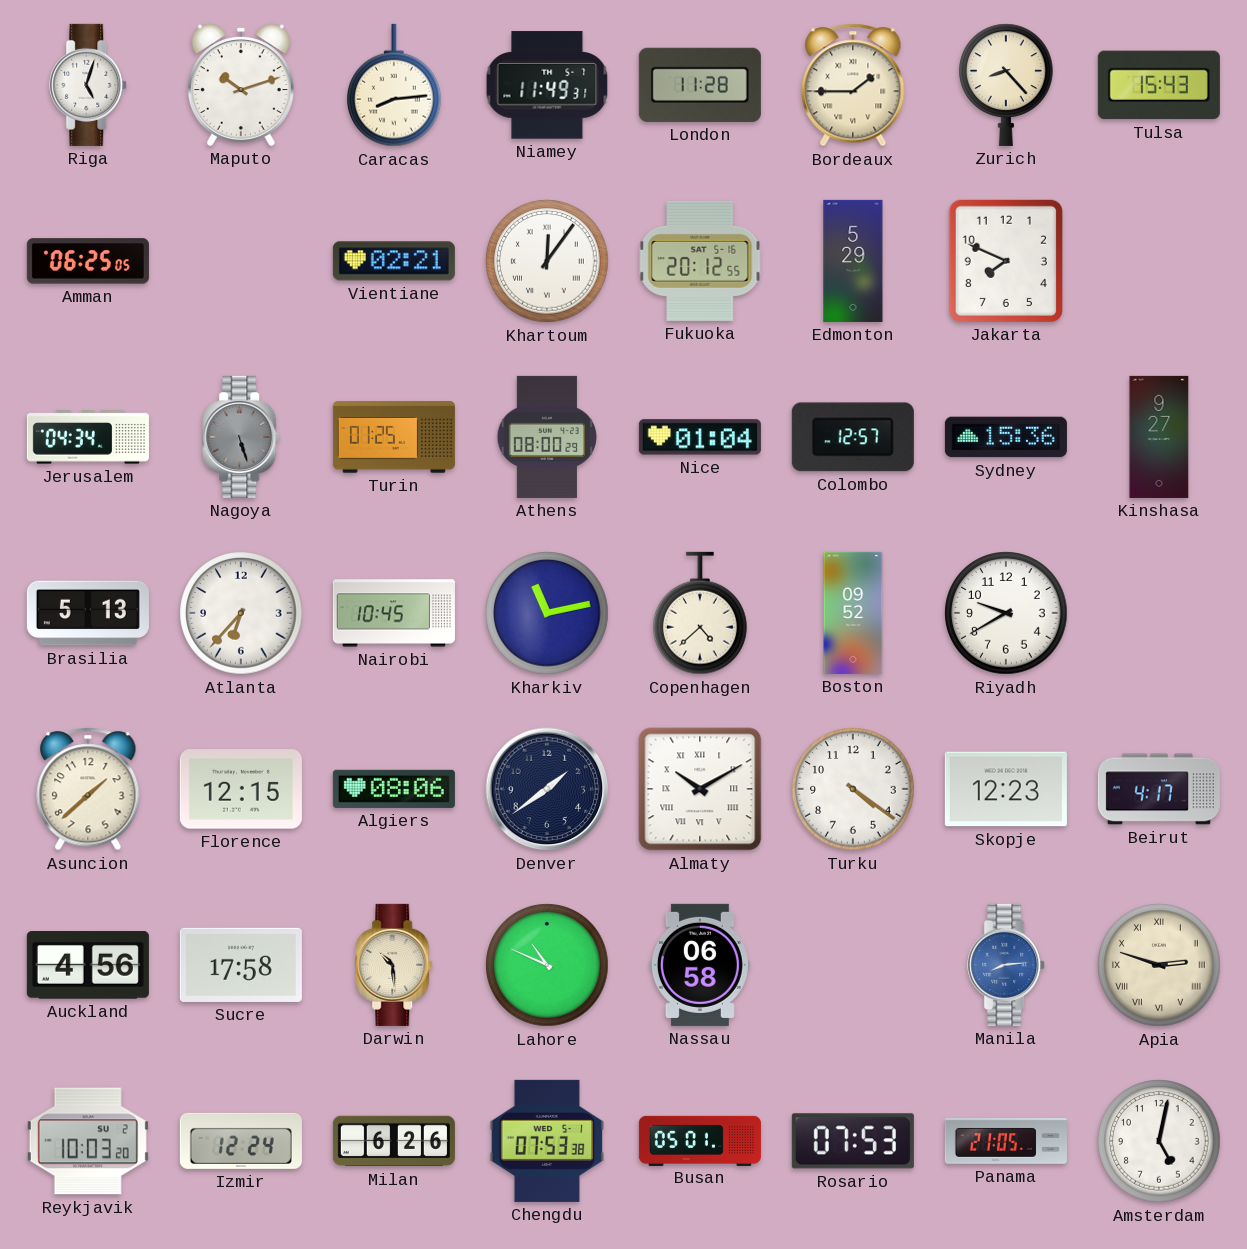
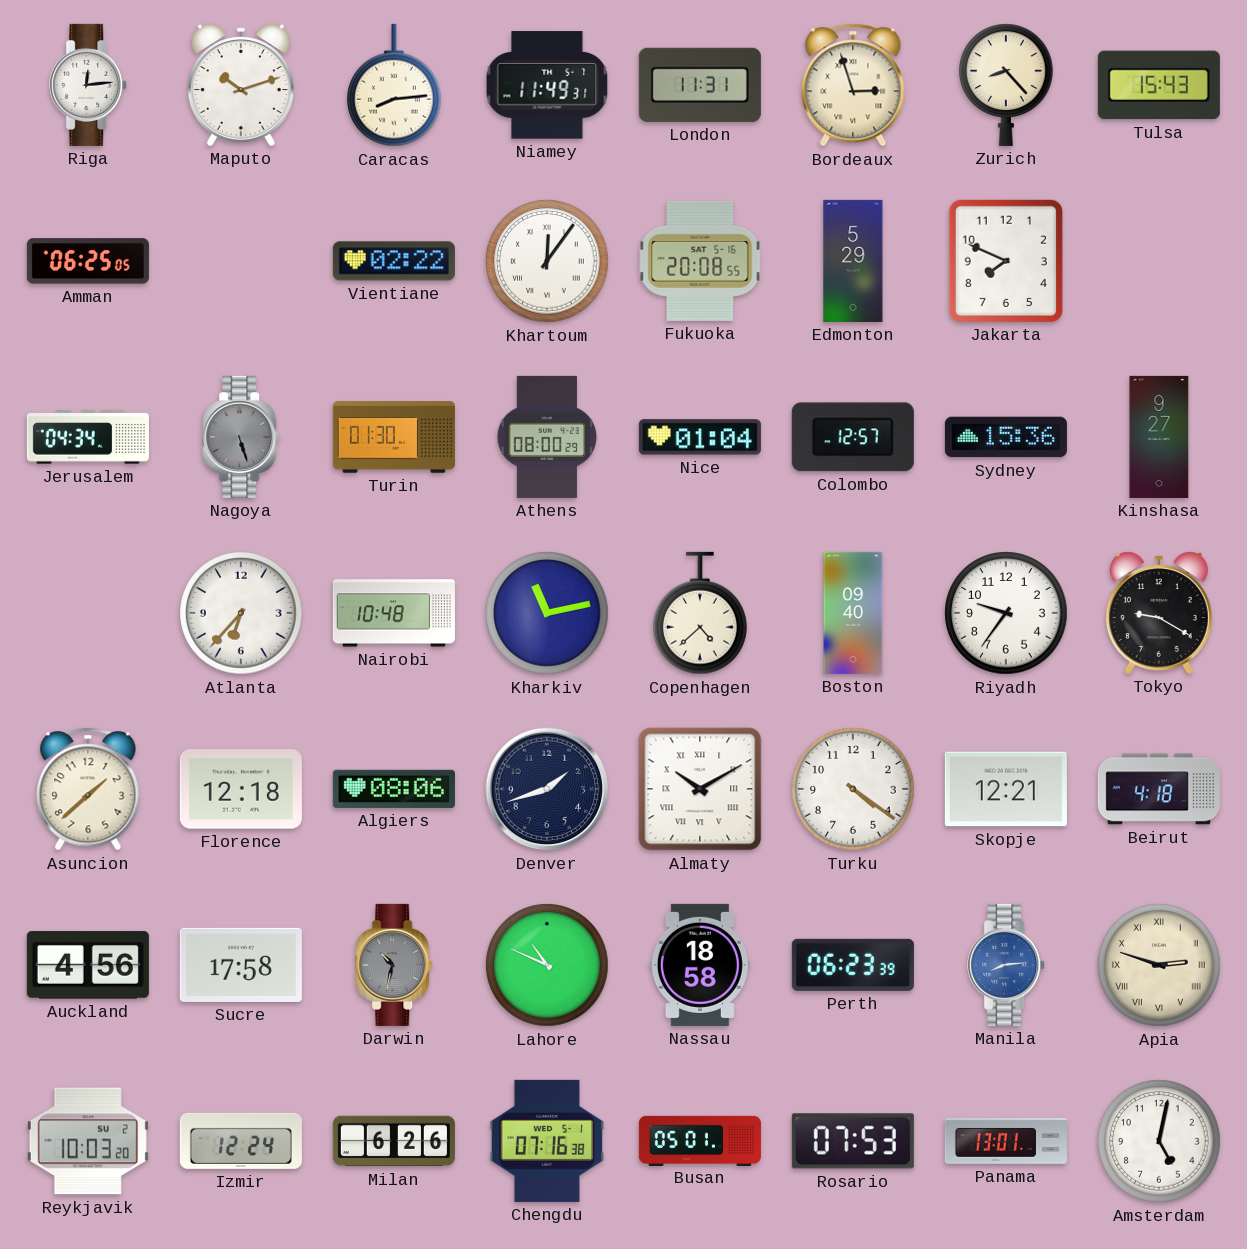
Riga: 5:03 -> 12:14 (89, 85)
London: 11:28 -> 11:31 (700, 85)
Bordeaux: 1:45 -> 2:57 (853, 85)
Vientiane: 02:21 -> 02:22 (394, 261)
Fukuoka: 20:12 -> 20:08 (700, 261)
Turin: 01:25 -> 01:30 (394, 437)
Brasilia: 5:13 -> none (88, 613)
Nairobi: 10:45 -> 10:48 (394, 613)
Boston: 09:52 -> 09:40 (853, 613)
Riyadh: 9:40 -> 9:36 (1006, 613)
Tokyo: none -> 9:20 (1159, 613)
Florence: 12:15 -> 12:18 (241, 789)
Denver: 1:39 -> 1:42 (547, 789)
Skopje: 12:23 -> 12:21 (1006, 789)
Beirut: 4:17 -> 4:18 (1159, 789)
Darwin: 10:29 -> 10:32 (395, 965)
Darwin dial: cream -> grey (395, 965)
Nassau: 06:58 -> 18:58 (700, 965)
Perth: none -> 06:23 (853, 965)
Chengdu: 07:53 -> 07:16 (547, 1141)
Panama: 21:05 -> 13:01 (1006, 1141)
